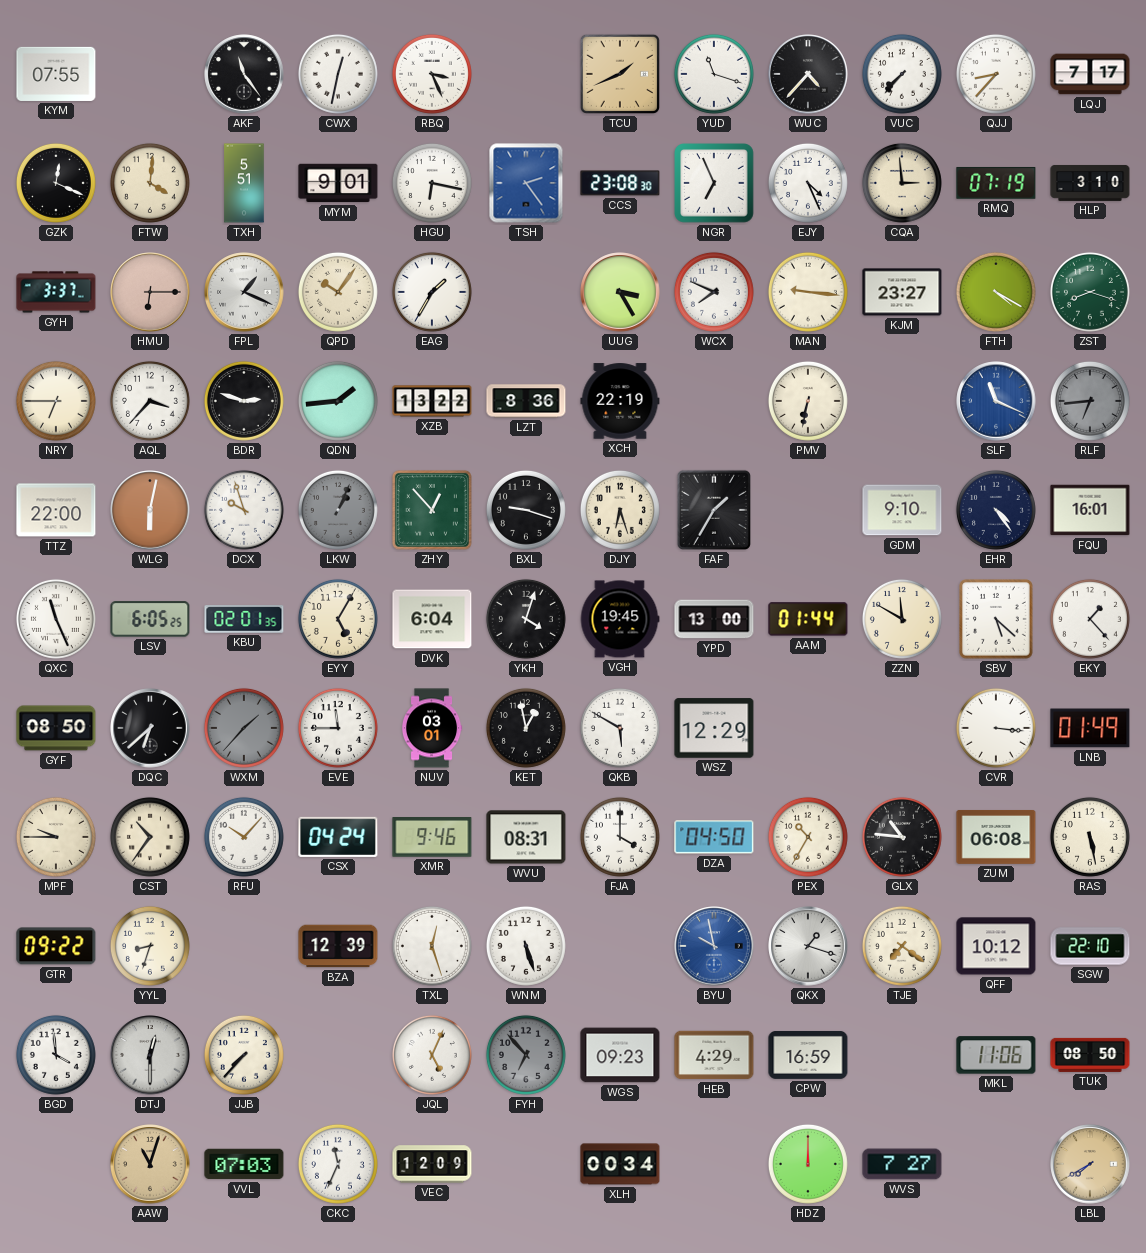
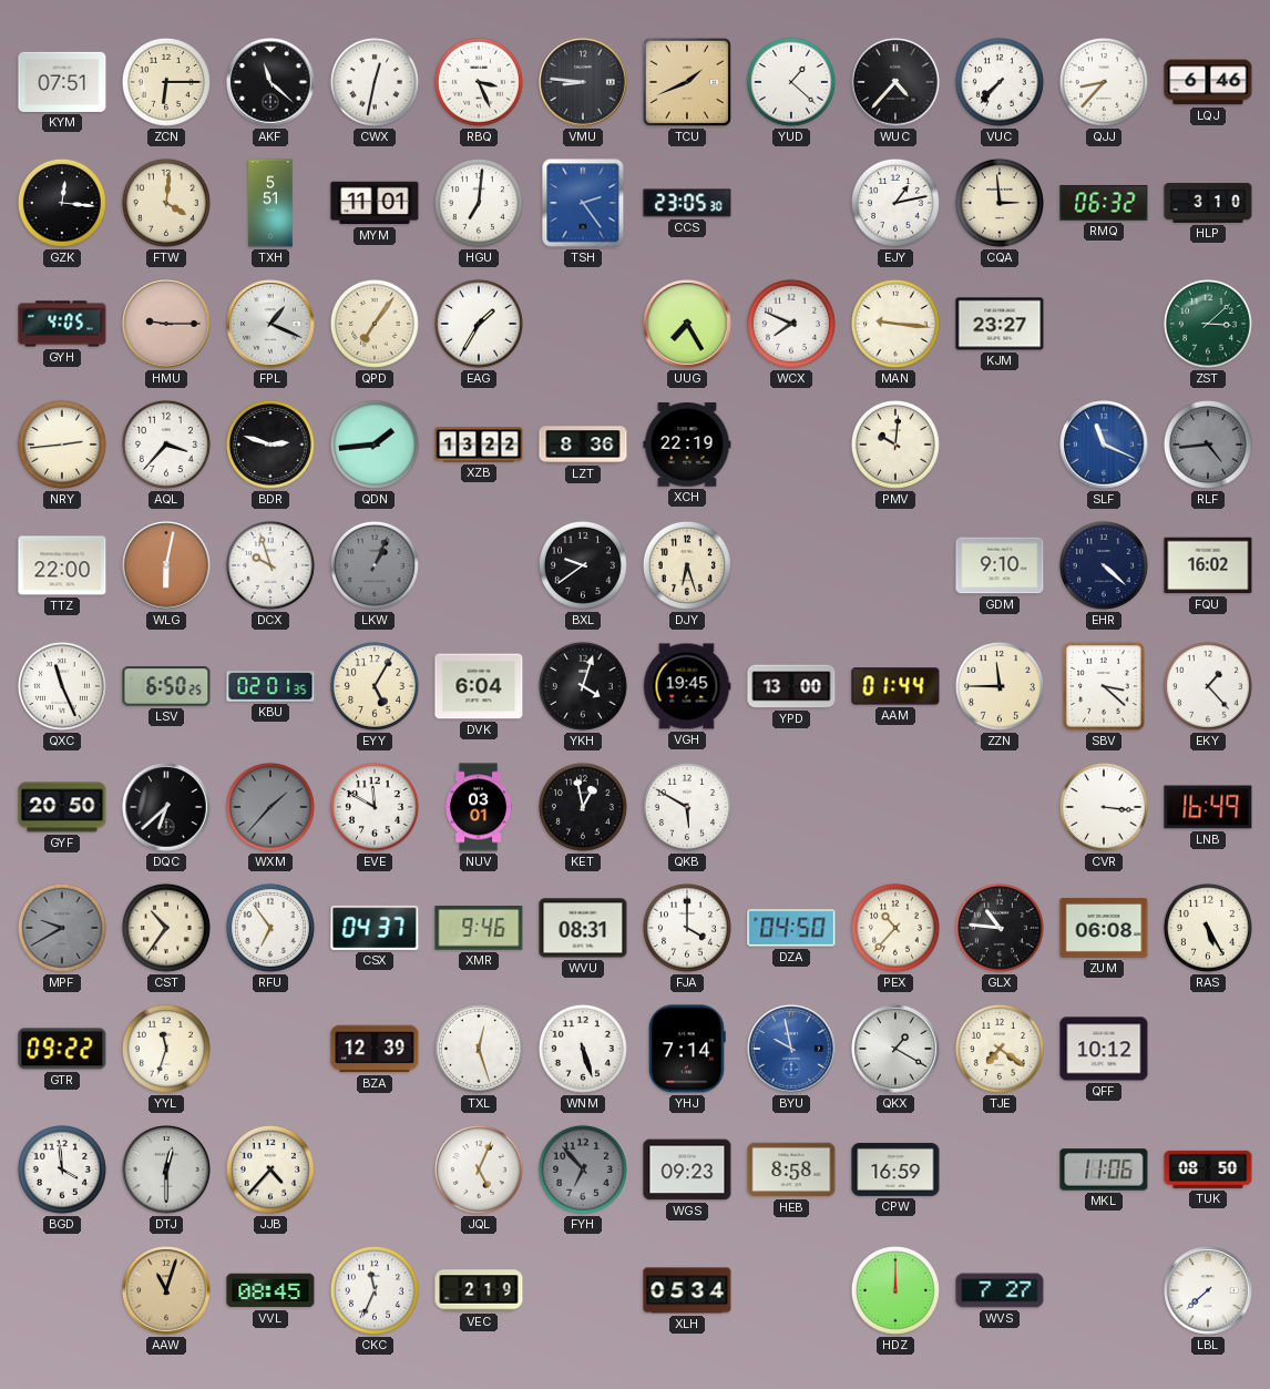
KYM: 07:55 -> 07:51 (62, 82)
ZCN: none -> 6:15 (166, 82)
AKF: 11:24 -> 11:22 (270, 82)
VMU: none -> 8:46 (583, 82)
YUD: 11:18 -> 1:22 (791, 82)
LQJ: 7:17 -> 6:46 (1208, 82)
GZK: 12:19 -> 12:16 (62, 203)
MYM: 9:01 -> 11:01 (375, 203)
HGU: 6:17 -> 7:01 (479, 203)
CCS: 23:08 -> 23:05 (687, 203)
NGR: 6:56 -> none (715, 184)
EJY: 4:26 -> 1:13 (895, 203)
RMQ: 07:19 -> 06:32 (1104, 203)
GYH: 3:37 -> 4:05 (62, 324)
HMU: 6:15 -> 9:15 (166, 324)
QPD: 10:06 -> 7:06 (375, 324)
UUG: 3:25 -> 7:25 (687, 324)
FTH: 4:20 -> none (996, 292)
ZST: 8:18 -> 3:08 (1208, 324)
NRY: 6:45 -> 2:44 (62, 445)
PMV: 6:32 -> 10:01 (895, 445)
RLF: 6:44 -> 4:44 (1208, 445)
ZHY: 12:53 -> none (432, 510)
BXL: 9:18 -> 9:39 (583, 565)
FAF: 1:35 -> none (714, 510)
EHR: 4:24 -> 4:22 (1104, 565)
FQU: 16:01 -> 16:02 (1208, 565)
LSV: 6:05 -> 6:50 (166, 686)
ZZN: 11:50 -> 11:45 (1000, 686)
SBV: 5:22 -> 3:22 (1105, 686)
GYF: 08:50 -> 20:50 (62, 807)
EVE: 11:45 -> 11:50 (375, 807)
WSZ: 12:29 -> none (714, 728)
LNB: 01:49 -> 16:49 (1208, 807)
MPF: 9:45 -> 9:40 (62, 928)
MPF dial: cream -> grey (62, 928)
RFU: 10:07 -> 6:54 (270, 928)
CSX: 04:24 -> 04:37 (375, 928)
PEX: 10:35 -> 10:37 (895, 928)
RAS: 5:28 -> 5:25 (1208, 928)
YYL: 8:33 -> 11:33 (166, 1049)
YHJ: none -> 7:14 (687, 1049)
QKX: 1:18 -> 1:20 (895, 1049)
SGW: 22:10 -> none (1090, 946)
JJB: 7:37 -> 4:37 (270, 1170)
HEB: 4:29 -> 8:58 (791, 1170)
VVL: 07:03 -> 08:45 (270, 1290)
VEC: 12:09 -> 2:19 (479, 1290)
XLH: 00:34 -> 05:34 (687, 1290)
LBL: 7:40 -> 7:38 (1208, 1290)
LBL dial: champagne -> white (1208, 1290)
